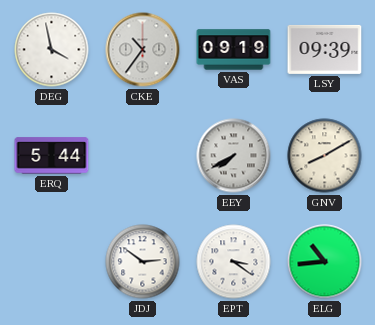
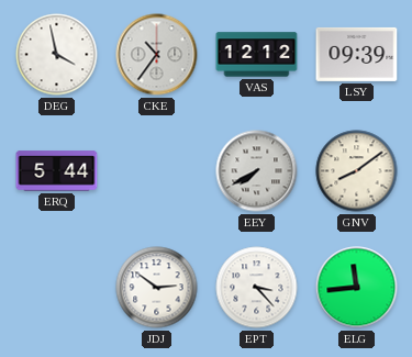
VAS: 09:19 -> 12:12 (257, 55)
GNV: 8:10 -> 8:09 (357, 171)
EPT: 3:21 -> 3:23 (257, 288)
ELG: 10:44 -> 11:44 (357, 288)
